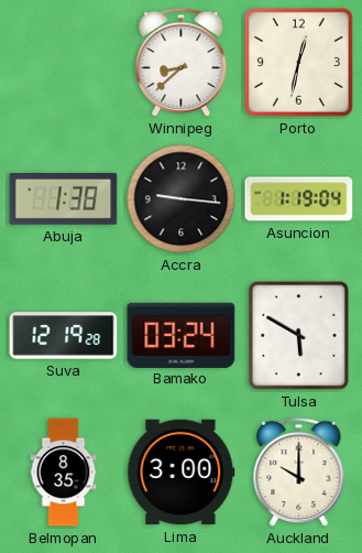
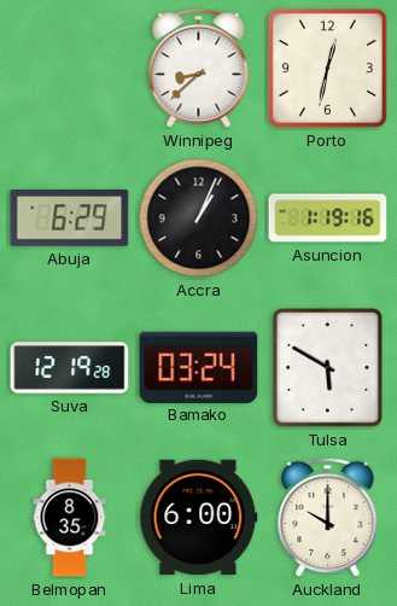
Abuja: 1:38 -> 6:29 (70, 217)
Accra: 9:16 -> 1:04 (199, 218)
Asuncion: 1:19:04 -> 1:19:16 (328, 218)
Lima: 3:00 -> 6:00 (199, 518)
